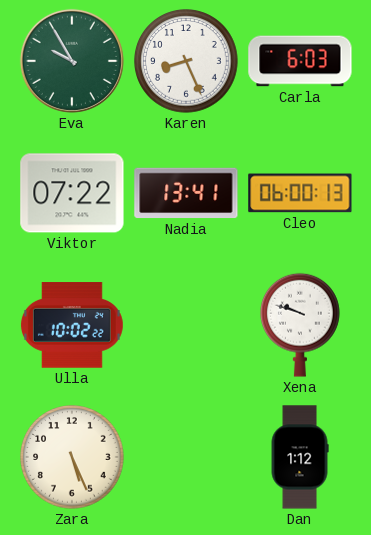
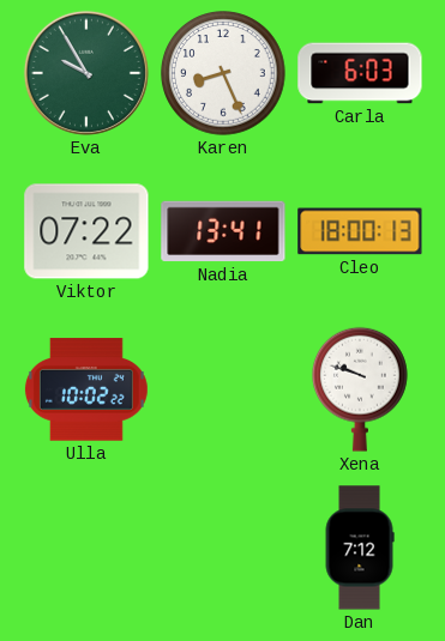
Cleo: 06:00 -> 18:00 (360, 231)
Zara: 5:26 -> none (72, 457)
Dan: 1:12 -> 7:12 (360, 548)
